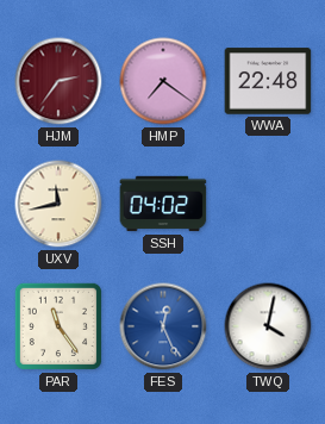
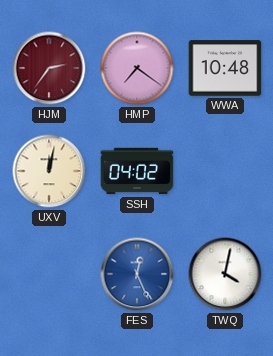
WWA: 22:48 -> 10:48 (225, 68)
UXV: 11:43 -> 12:02 (49, 171)
PAR: 11:24 -> none (58, 326)
